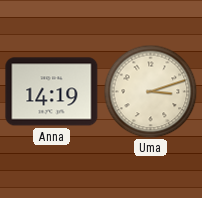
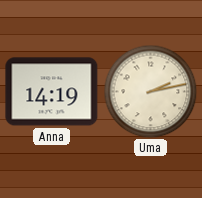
Uma: 3:12 -> 2:13 (150, 91)
